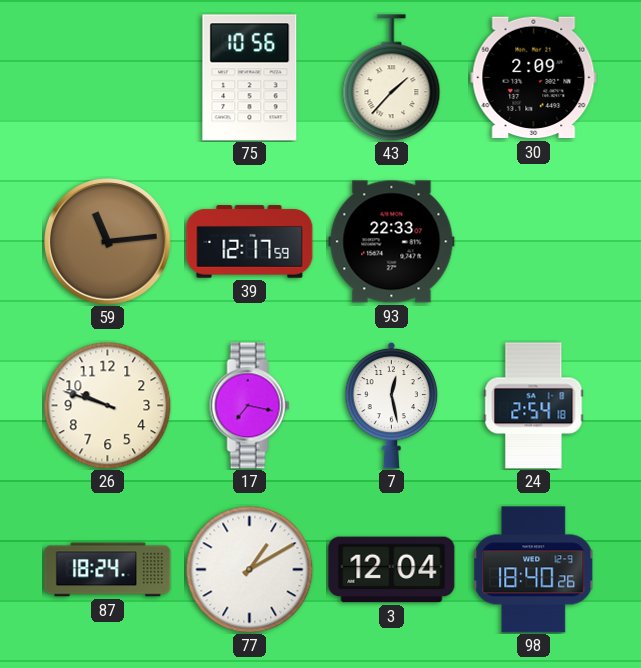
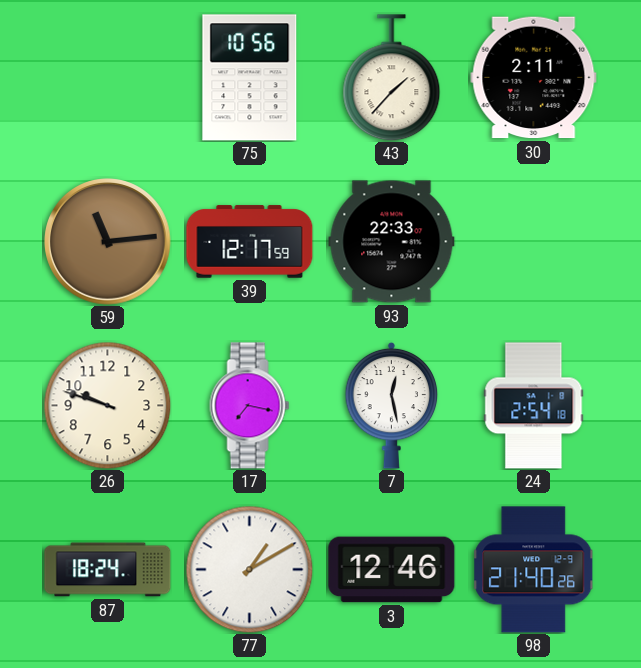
30: 2:09 -> 2:11 (534, 78)
3: 12:04 -> 12:46 (392, 570)
98: 18:40 -> 21:40 (534, 570)
